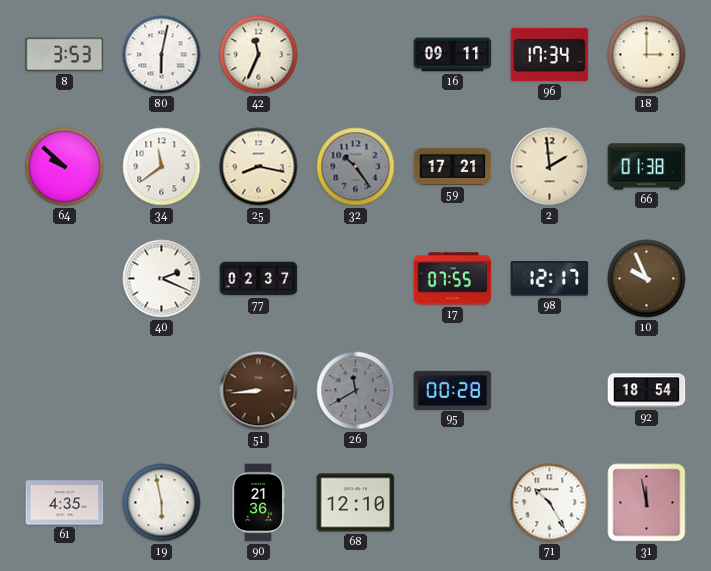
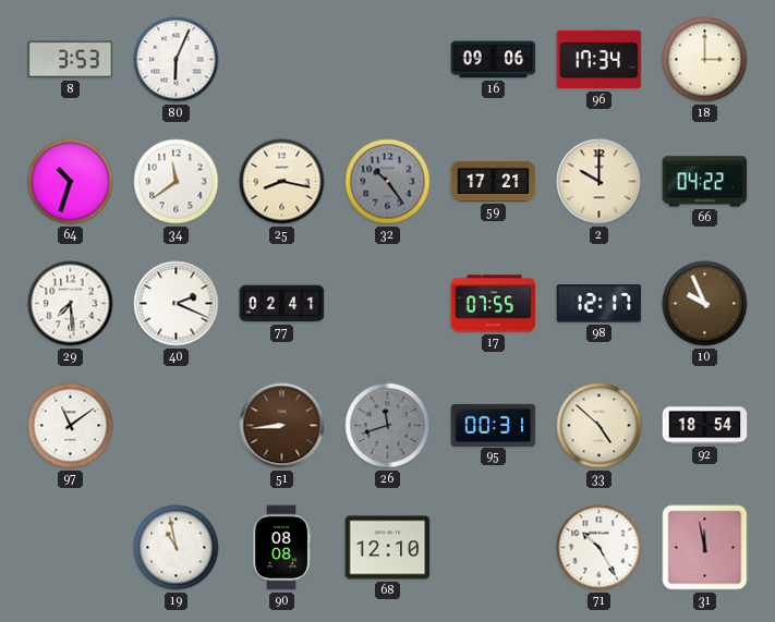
80: 6:02 -> 6:04 (177, 60)
42: 11:34 -> none (259, 55)
16: 09:11 -> 09:06 (494, 60)
64: 9:52 -> 10:33 (71, 182)
2: 1:59 -> 10:00 (600, 182)
66: 01:38 -> 04:22 (705, 182)
29: none -> 7:29 (71, 304)
77: 02:37 -> 02:41 (282, 304)
97: none -> 11:09 (71, 426)
26: 11:40 -> 11:42 (388, 426)
95: 00:28 -> 00:31 (494, 425)
33: none -> 4:52 (600, 426)
61: 4:35 -> none (65, 503)
19: 5:58 -> 10:58 (177, 548)
90: 21:36 -> 08:08 (282, 548)
